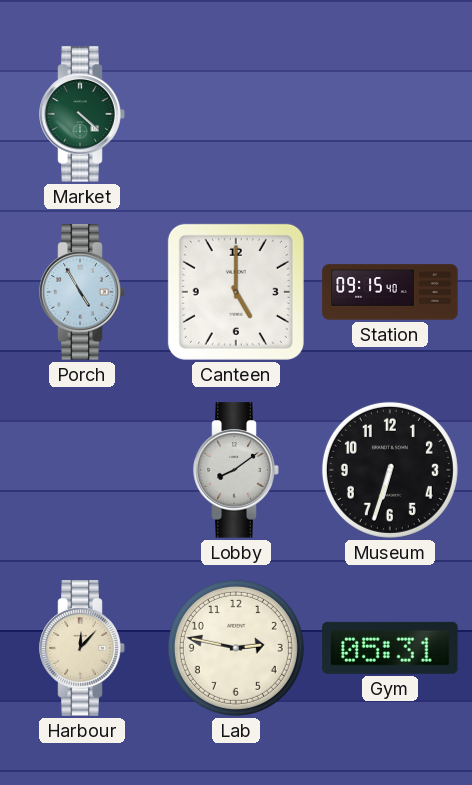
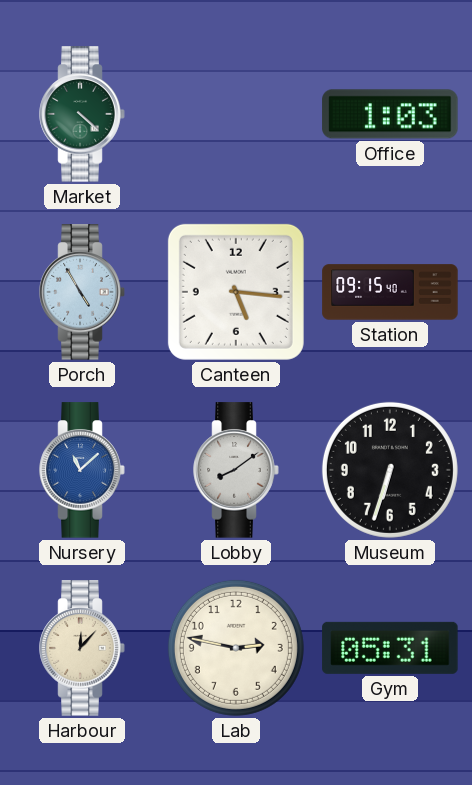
Office: none -> 1:03 (390, 114)
Canteen: 5:00 -> 5:16 (236, 292)
Nursery: none -> 11:08 (82, 470)
